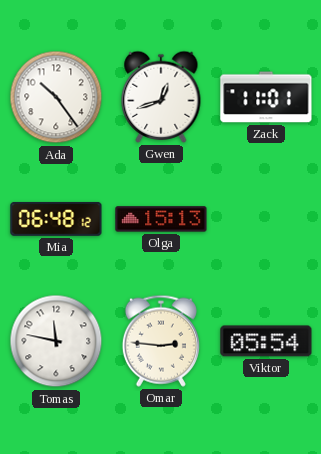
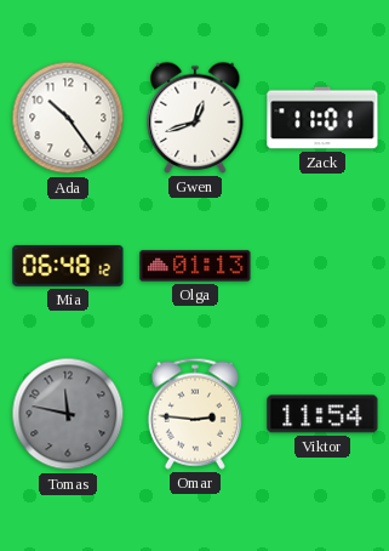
Olga: 15:13 -> 01:13 (195, 266)
Tomas dial: white -> grey (68, 414)
Viktor: 05:54 -> 11:54 (322, 414)
